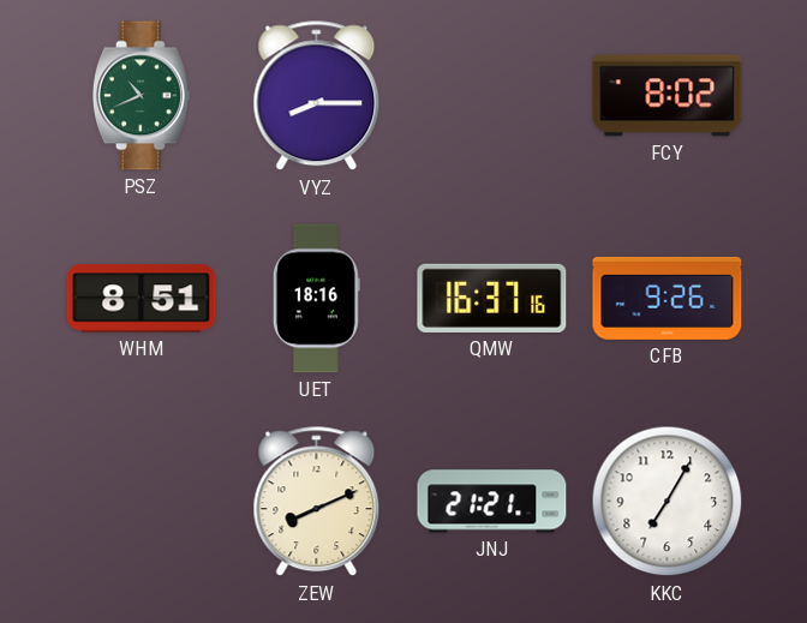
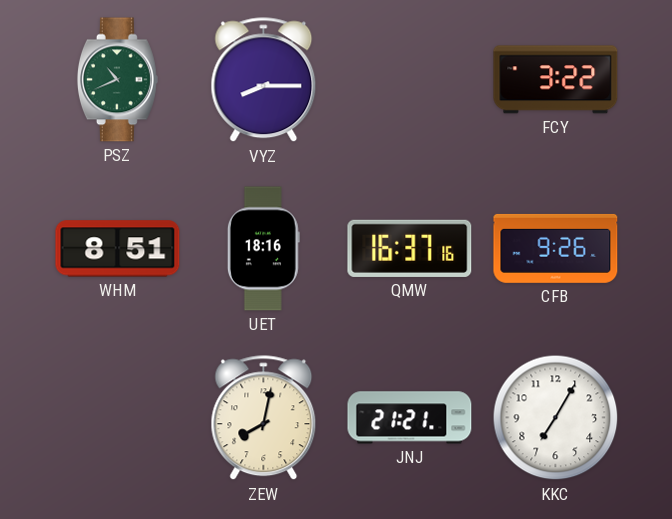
FCY: 8:02 -> 3:22 (556, 80)
ZEW: 8:11 -> 8:02 (264, 418)
